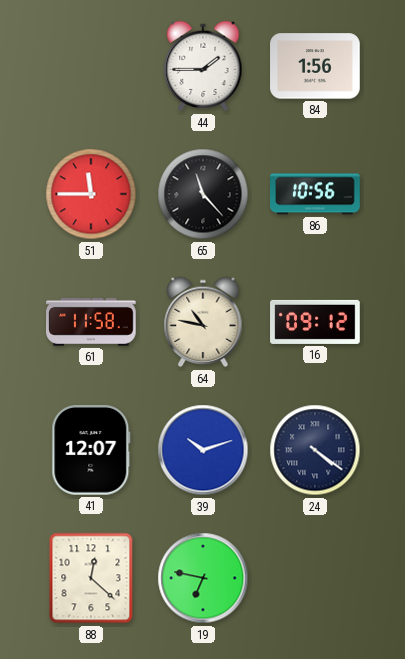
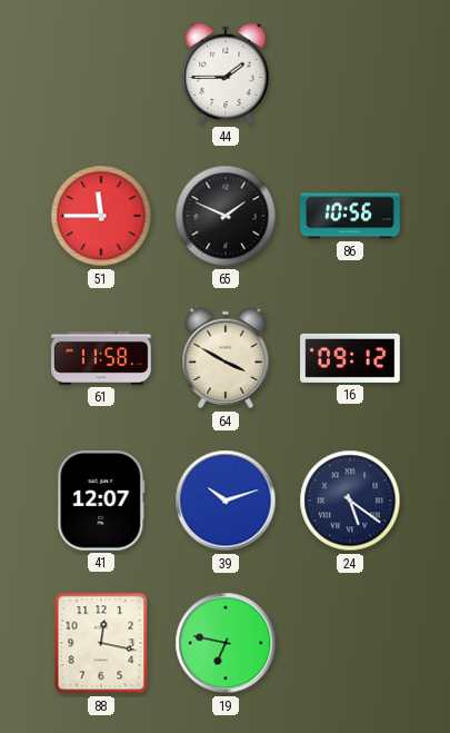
84: 1:56 -> none (315, 66)
65: 11:23 -> 1:49 (226, 216)
64: 10:47 -> 3:50 (226, 358)
24: 4:21 -> 5:21 (350, 501)
88: 12:22 -> 12:17 (101, 643)
